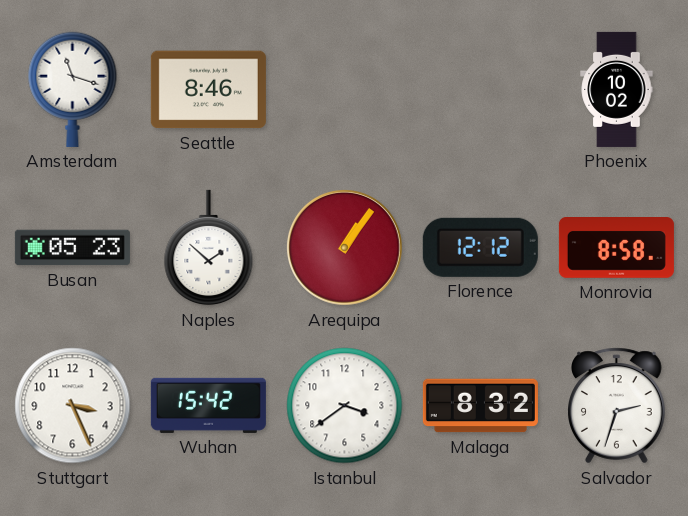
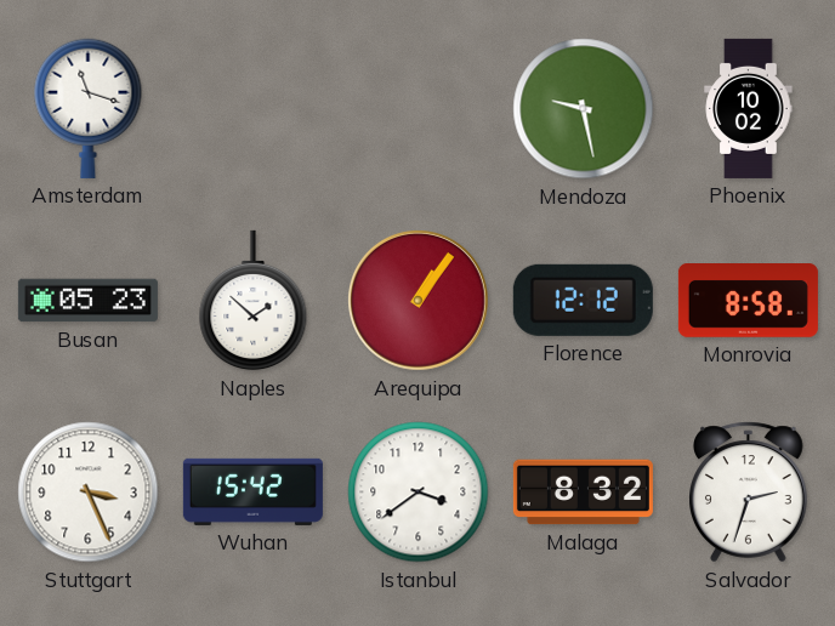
Seattle: 8:46 -> none (208, 90)
Mendoza: none -> 9:28 (584, 109)
